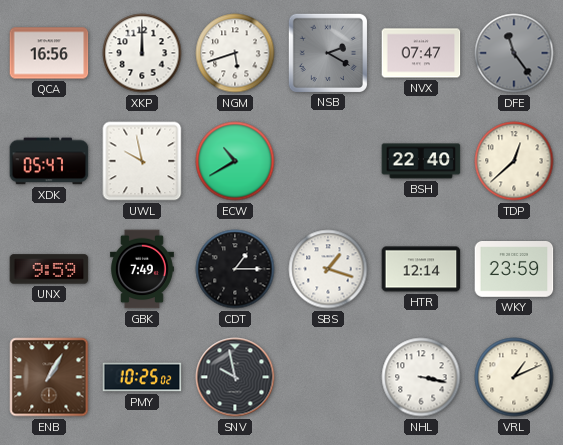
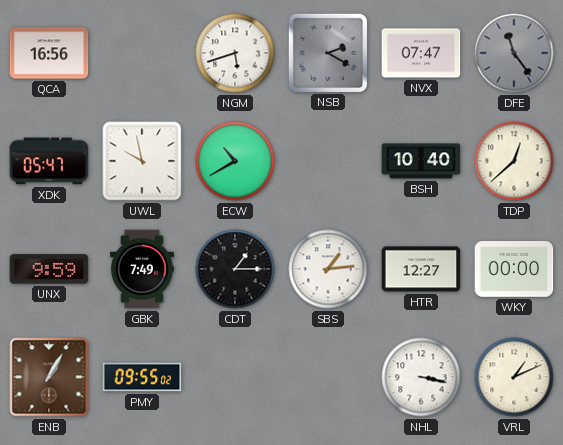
XKP: 12:00 -> none (142, 53)
BSH: 22:40 -> 10:40 (421, 161)
SBS: 1:18 -> 1:14 (328, 269)
HTR: 12:14 -> 12:27 (421, 269)
WKY: 23:59 -> 00:00 (514, 270)
PMY: 10:25 -> 09:55 (142, 377)
SNV: 9:58 -> none (235, 377)
